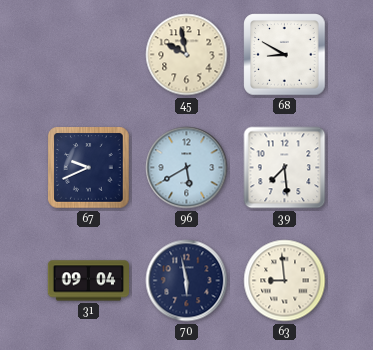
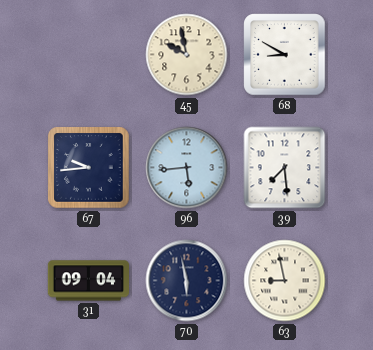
67: 9:41 -> 9:44 (89, 168)
96: 5:40 -> 5:44 (187, 168)
63: 8:59 -> 8:58 (285, 281)
